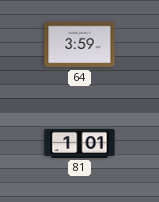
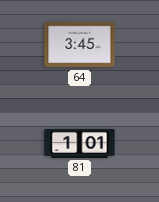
64: 3:59 -> 3:45 (80, 45)
